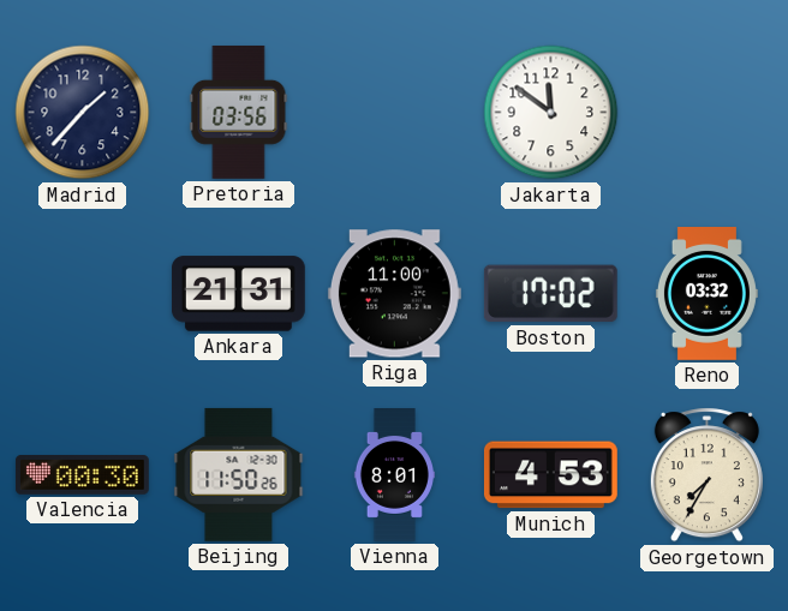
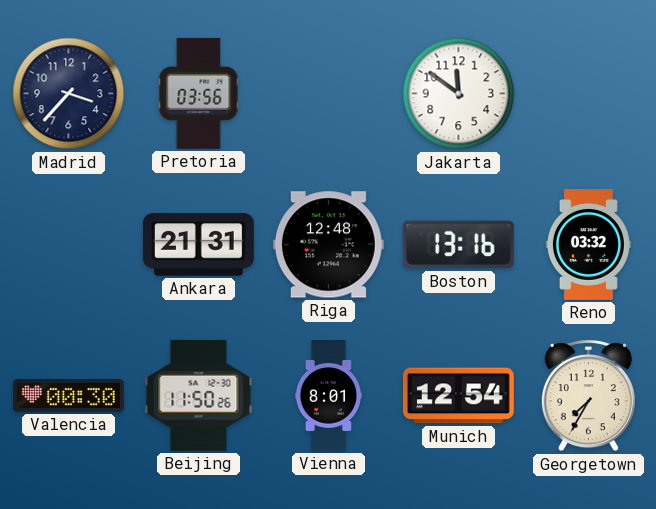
Madrid: 1:37 -> 3:37 (69, 94)
Riga: 11:00 -> 12:48 (328, 245)
Boston: 17:02 -> 13:16 (458, 245)
Munich: 4:53 -> 12:54 (458, 396)
